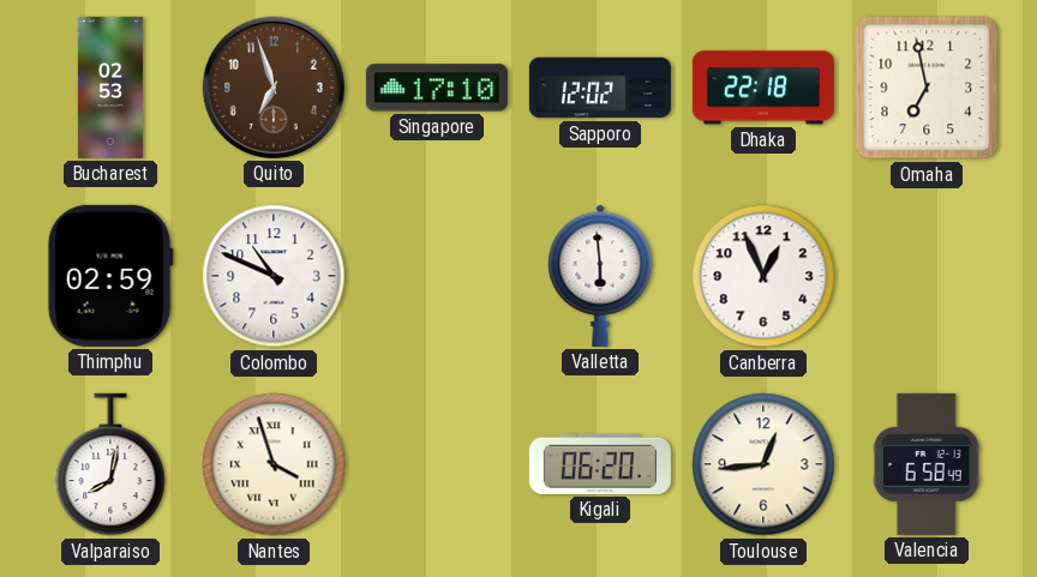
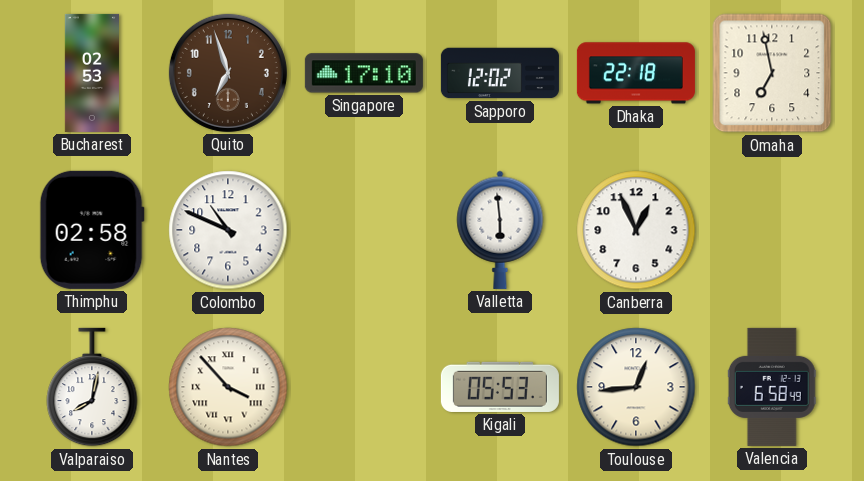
Thimphu: 02:59 -> 02:58 (92, 230)
Nantes: 3:57 -> 3:53 (228, 387)
Kigali: 06:20 -> 05:53 (500, 387)
